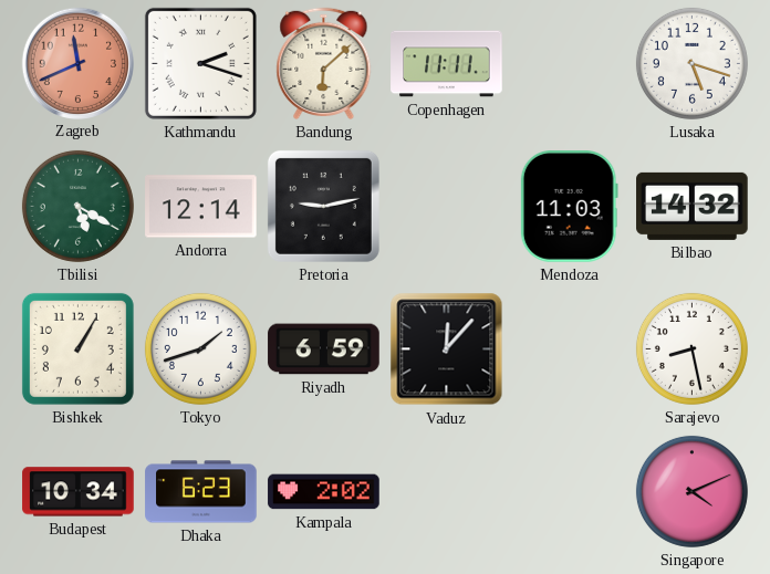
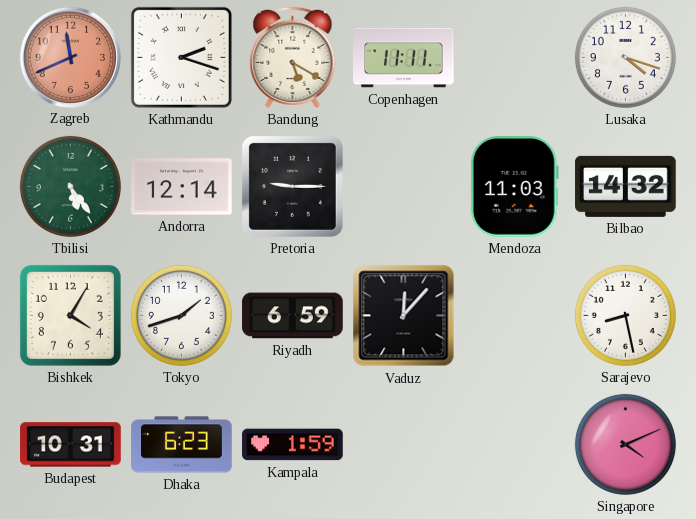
Bandung: 6:08 -> 5:20 (293, 57)
Lusaka: 5:18 -> 4:18 (625, 57)
Tbilisi: 5:20 -> 5:24 (70, 186)
Pretoria: 9:13 -> 9:15 (292, 186)
Bishkek: 1:05 -> 4:05 (70, 315)
Budapest: 10:34 -> 10:31 (71, 445)
Kampala: 2:02 -> 1:59 (293, 445)
